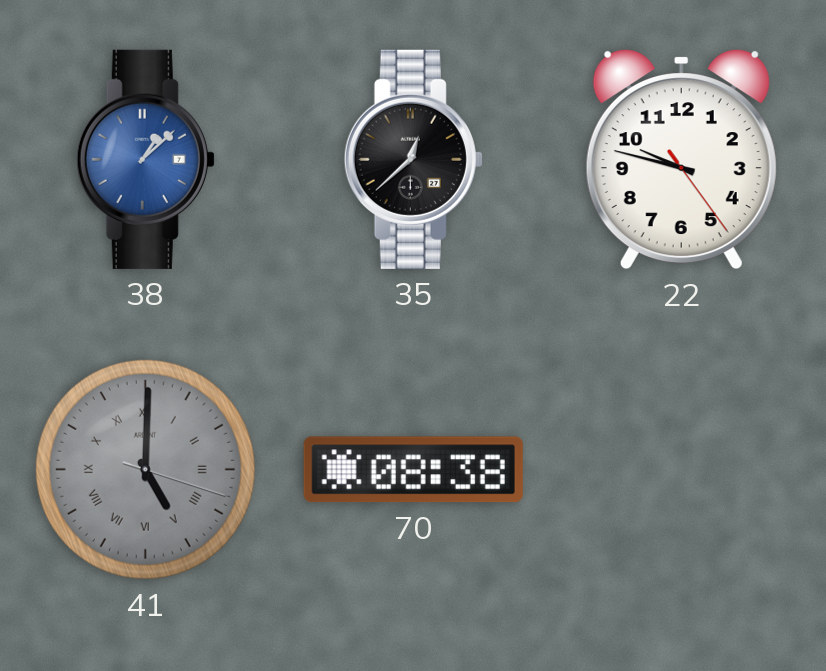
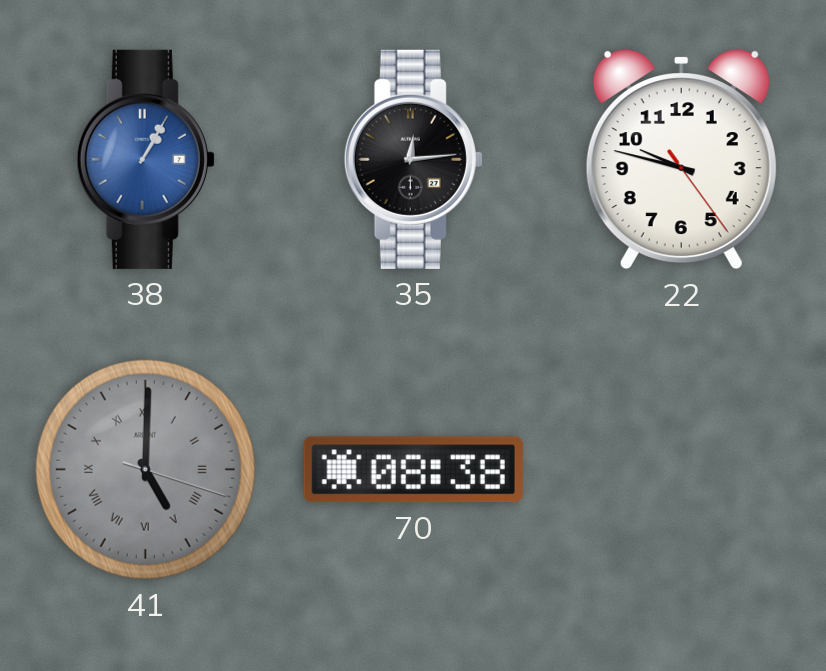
38: 1:08 -> 1:05 (145, 159)
35: 12:38 -> 12:14 (413, 159)
